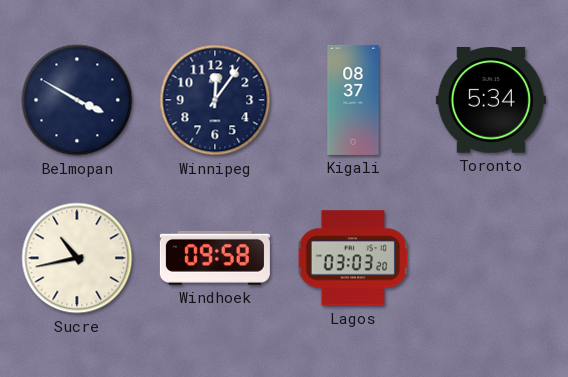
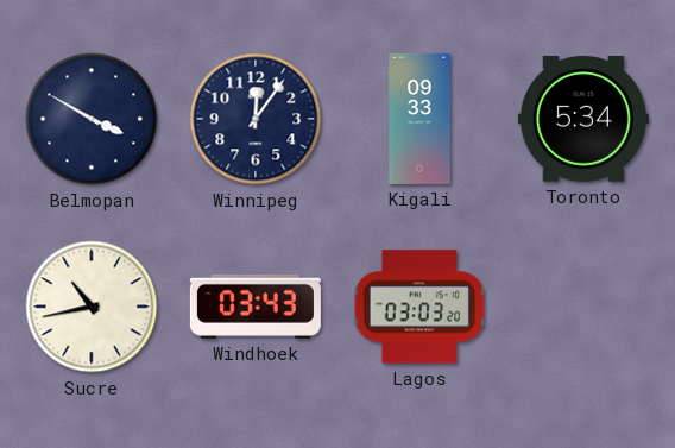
Kigali: 08:37 -> 09:33 (419, 119)
Windhoek: 09:58 -> 03:43 (256, 307)
